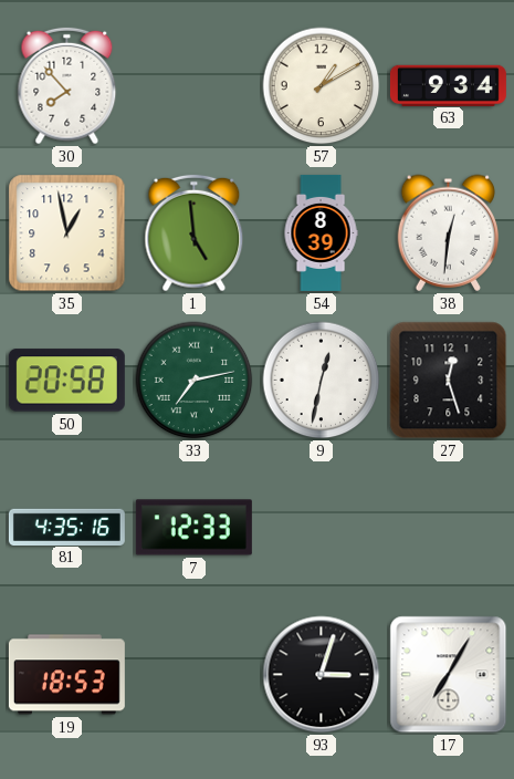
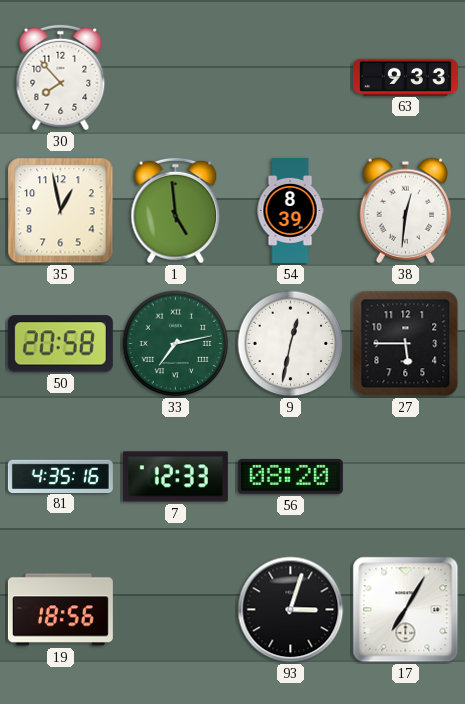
57: 1:10 -> none (322, 86)
63: 9:34 -> 9:33 (405, 77)
27: 12:27 -> 5:45 (406, 344)
56: none -> 08:20 (290, 476)
19: 18:53 -> 18:56 (60, 610)
